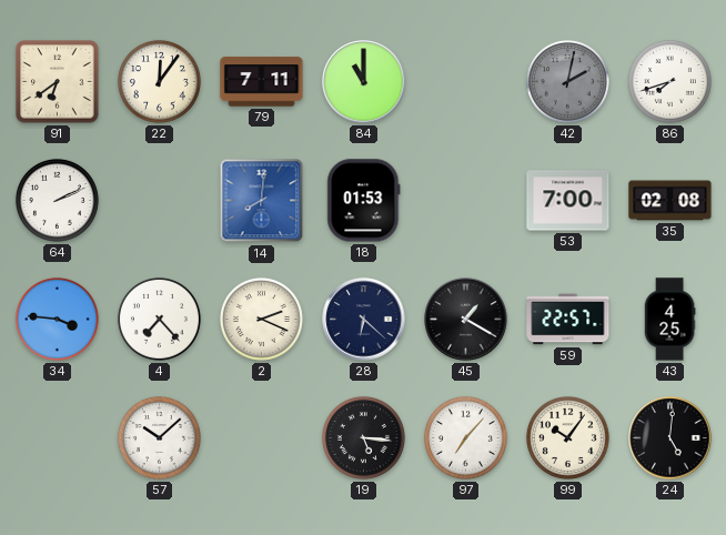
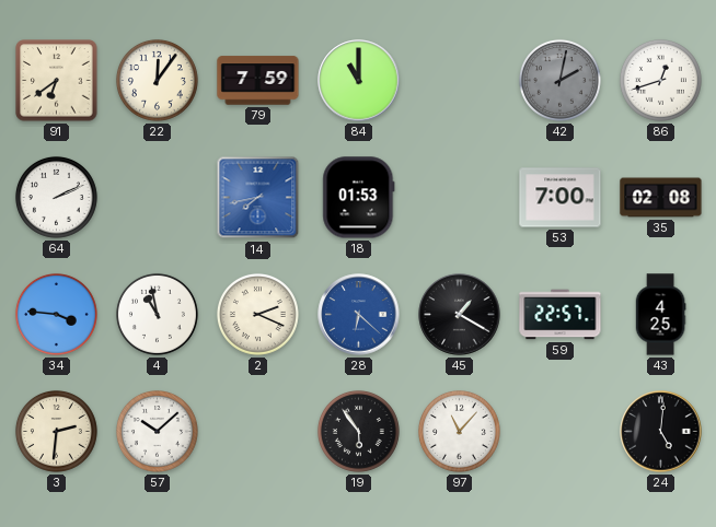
79: 7:11 -> 7:59 (258, 81)
86: 7:42 -> 12:42 (660, 80)
14: 8:01 -> 7:43 (258, 198)
4: 7:23 -> 10:58 (157, 314)
28 dial: navy -> blue (359, 315)
3: none -> 2:31 (56, 431)
19: 5:16 -> 5:54 (358, 431)
97: 7:07 -> 11:07 (459, 431)
99: 10:06 -> none (567, 437)
